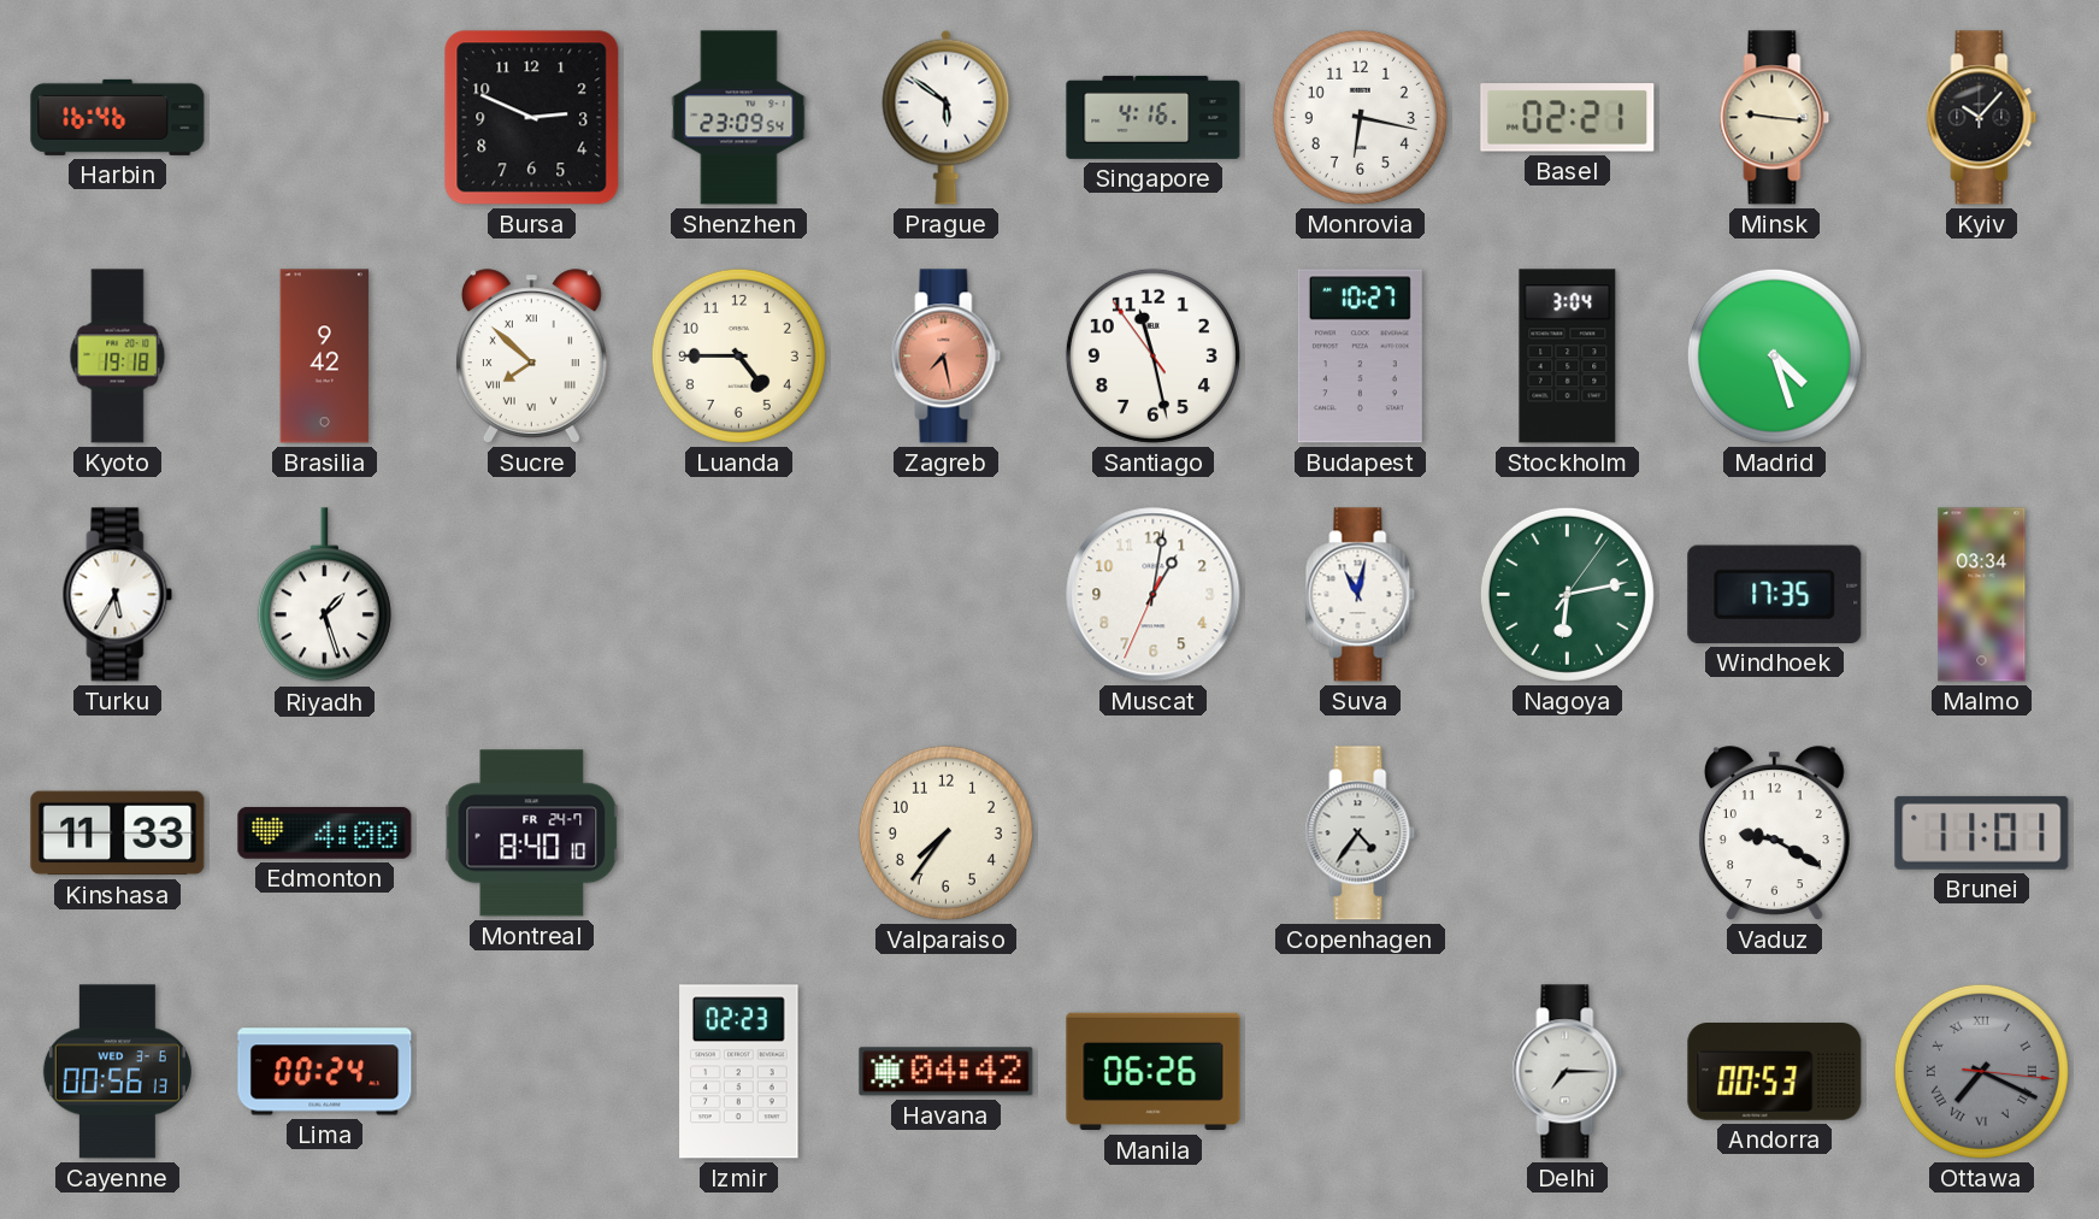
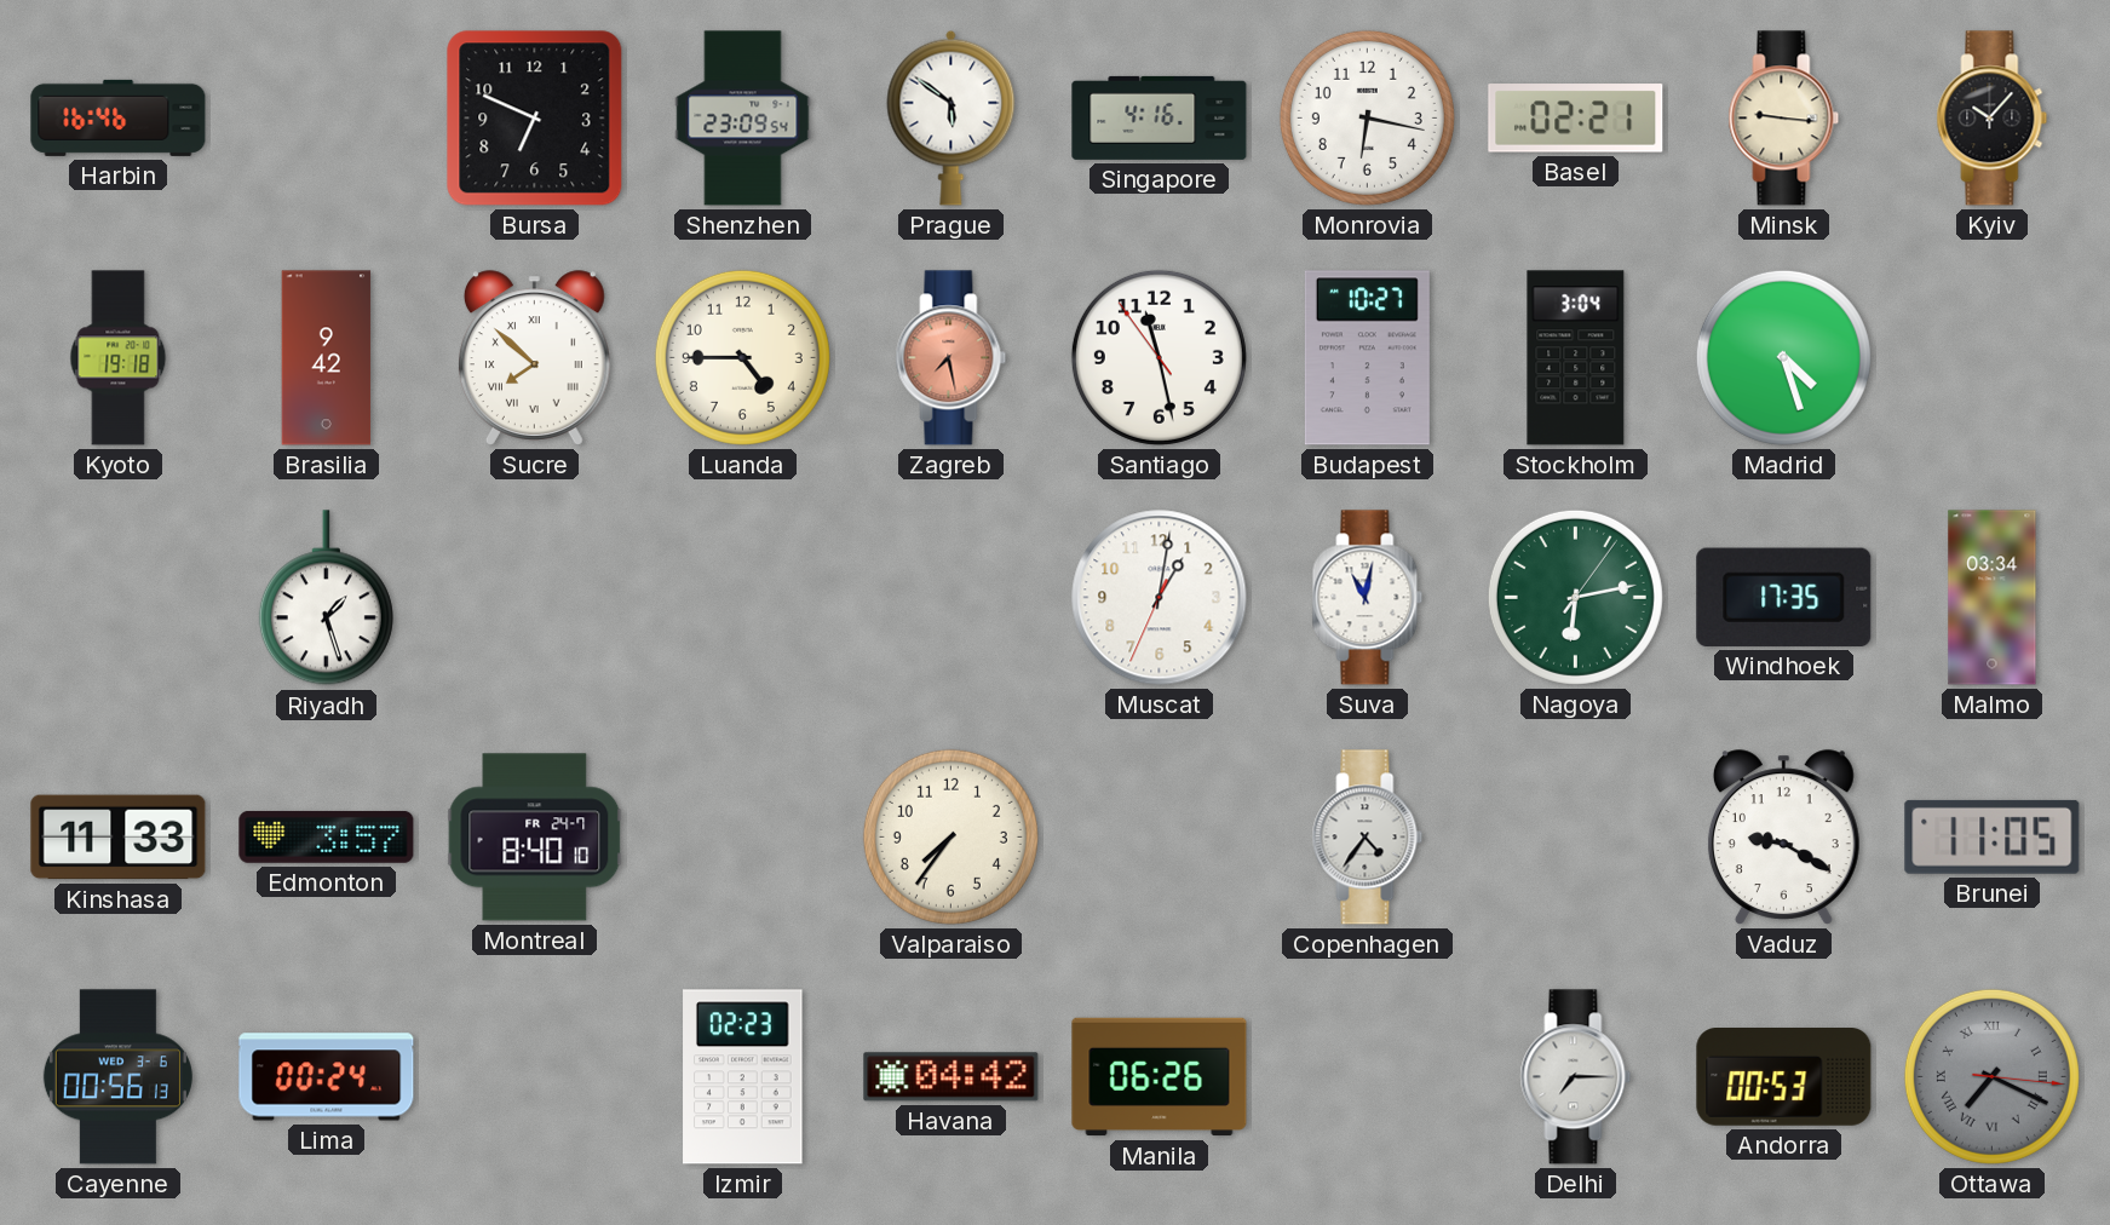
Bursa: 2:49 -> 6:49 (535, 119)
Turku: 5:35 -> none (118, 595)
Edmonton: 4:00 -> 3:57 (327, 836)
Brunei: 11:01 -> 11:05 (1993, 836)
